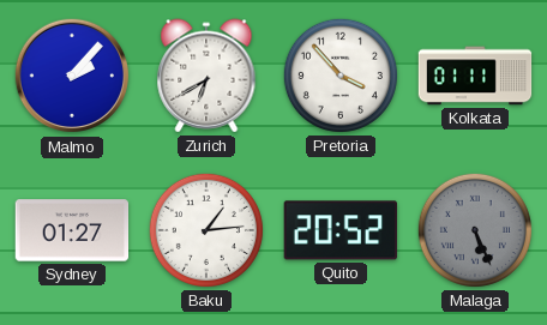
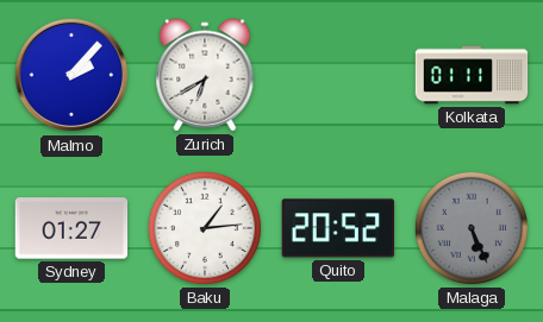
Pretoria: 3:53 -> none (341, 76)
